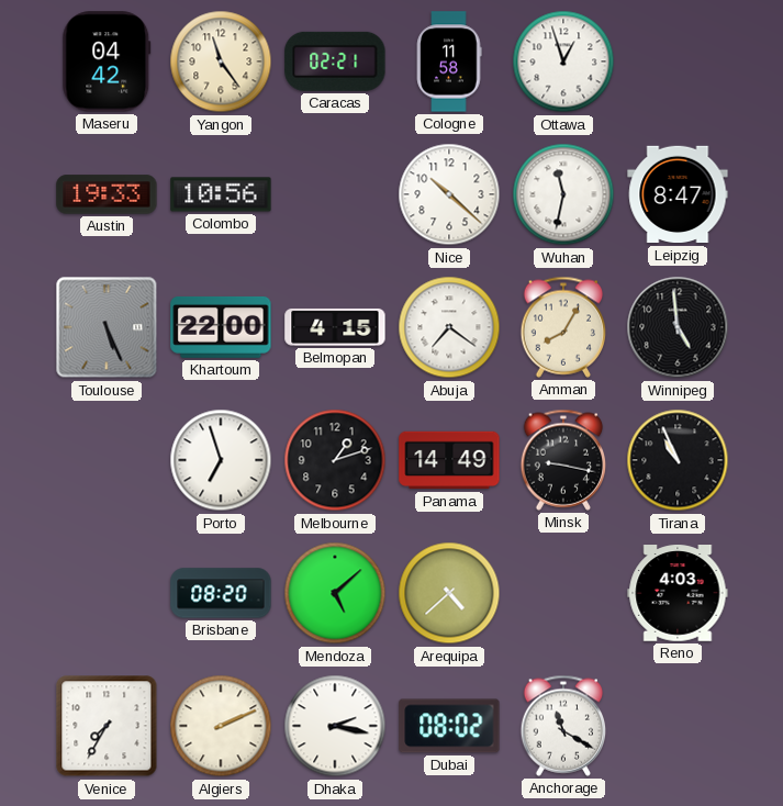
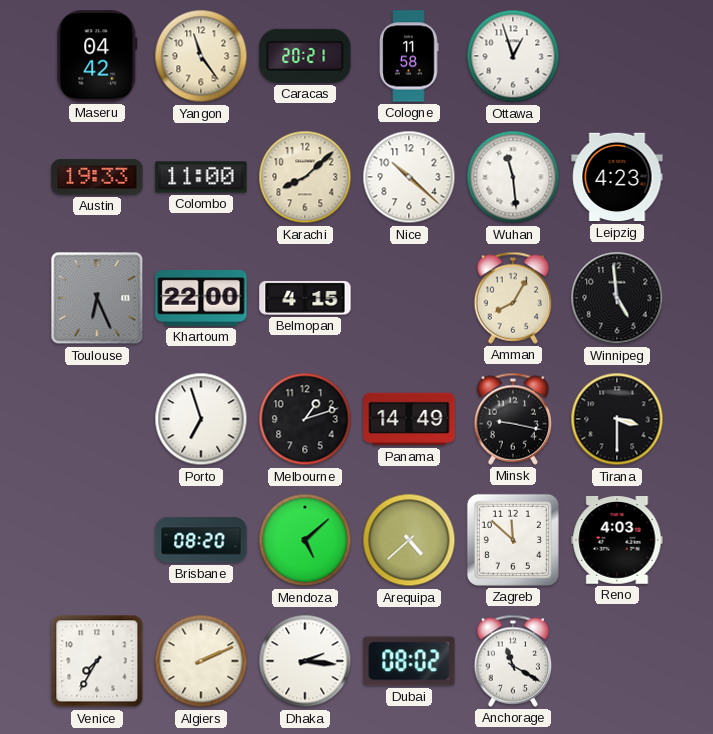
Caracas: 02:21 -> 20:21 (305, 56)
Colombo: 10:56 -> 11:00 (201, 177)
Karachi: none -> 8:08 (305, 177)
Wuhan: 11:32 -> 11:29 (513, 177)
Leipzig: 8:47 -> 4:23 (617, 177)
Toulouse: 5:26 -> 6:26 (97, 298)
Abuja: 7:21 -> none (449, 327)
Tirana: 10:56 -> 3:30 (617, 419)
Zagreb: none -> 11:52 (513, 540)
Dhaka: 2:17 -> 2:16 (305, 661)
